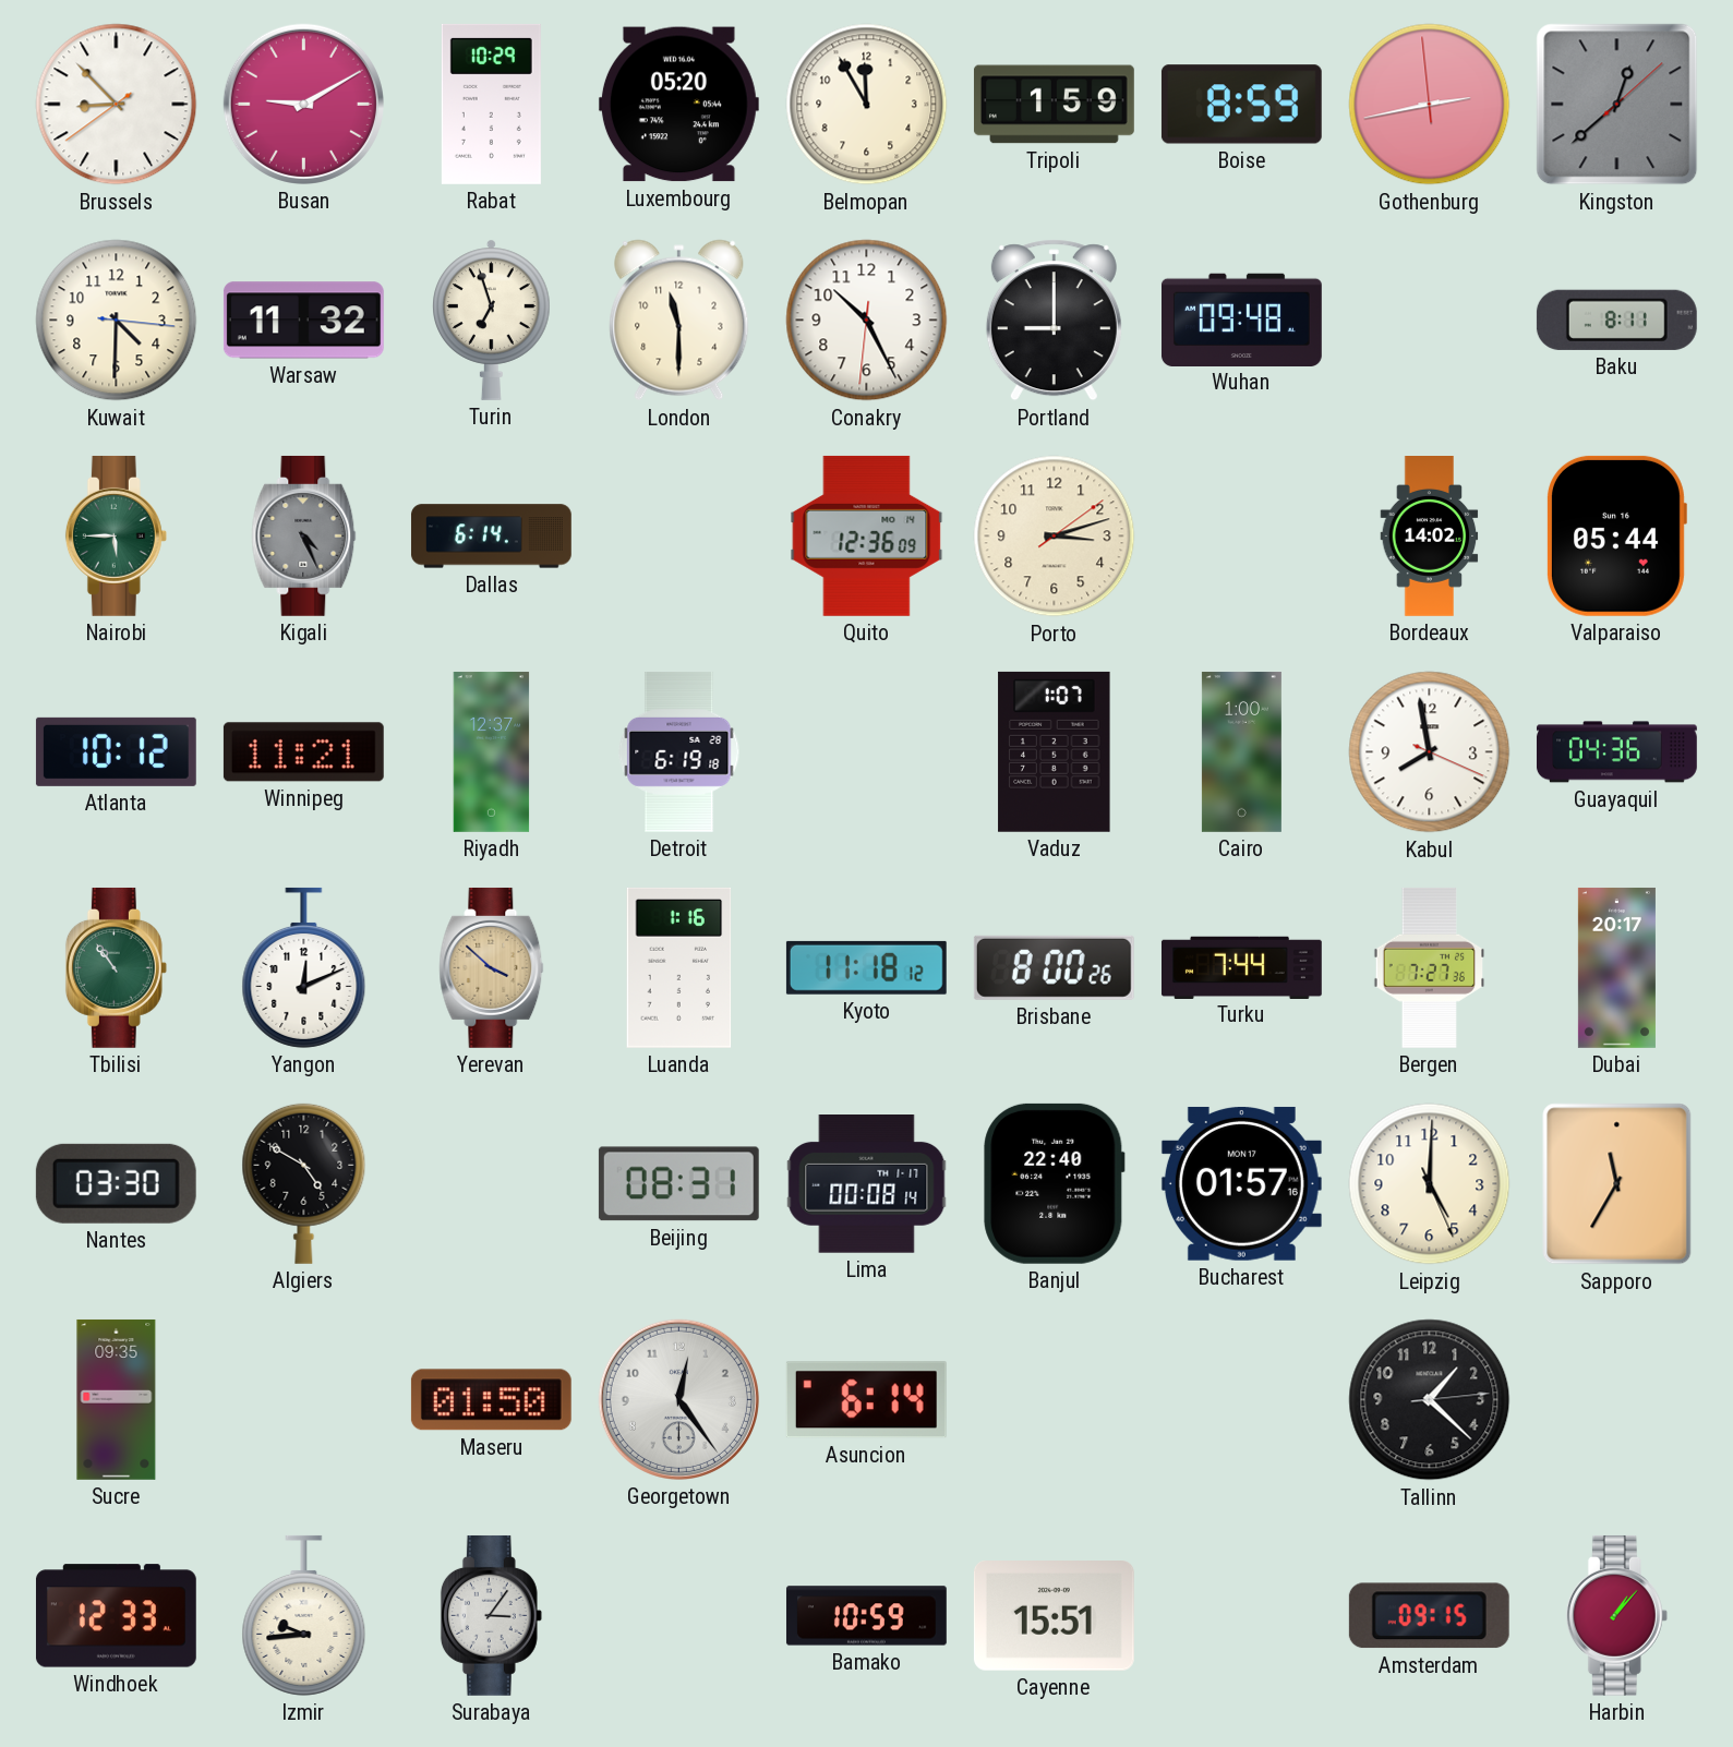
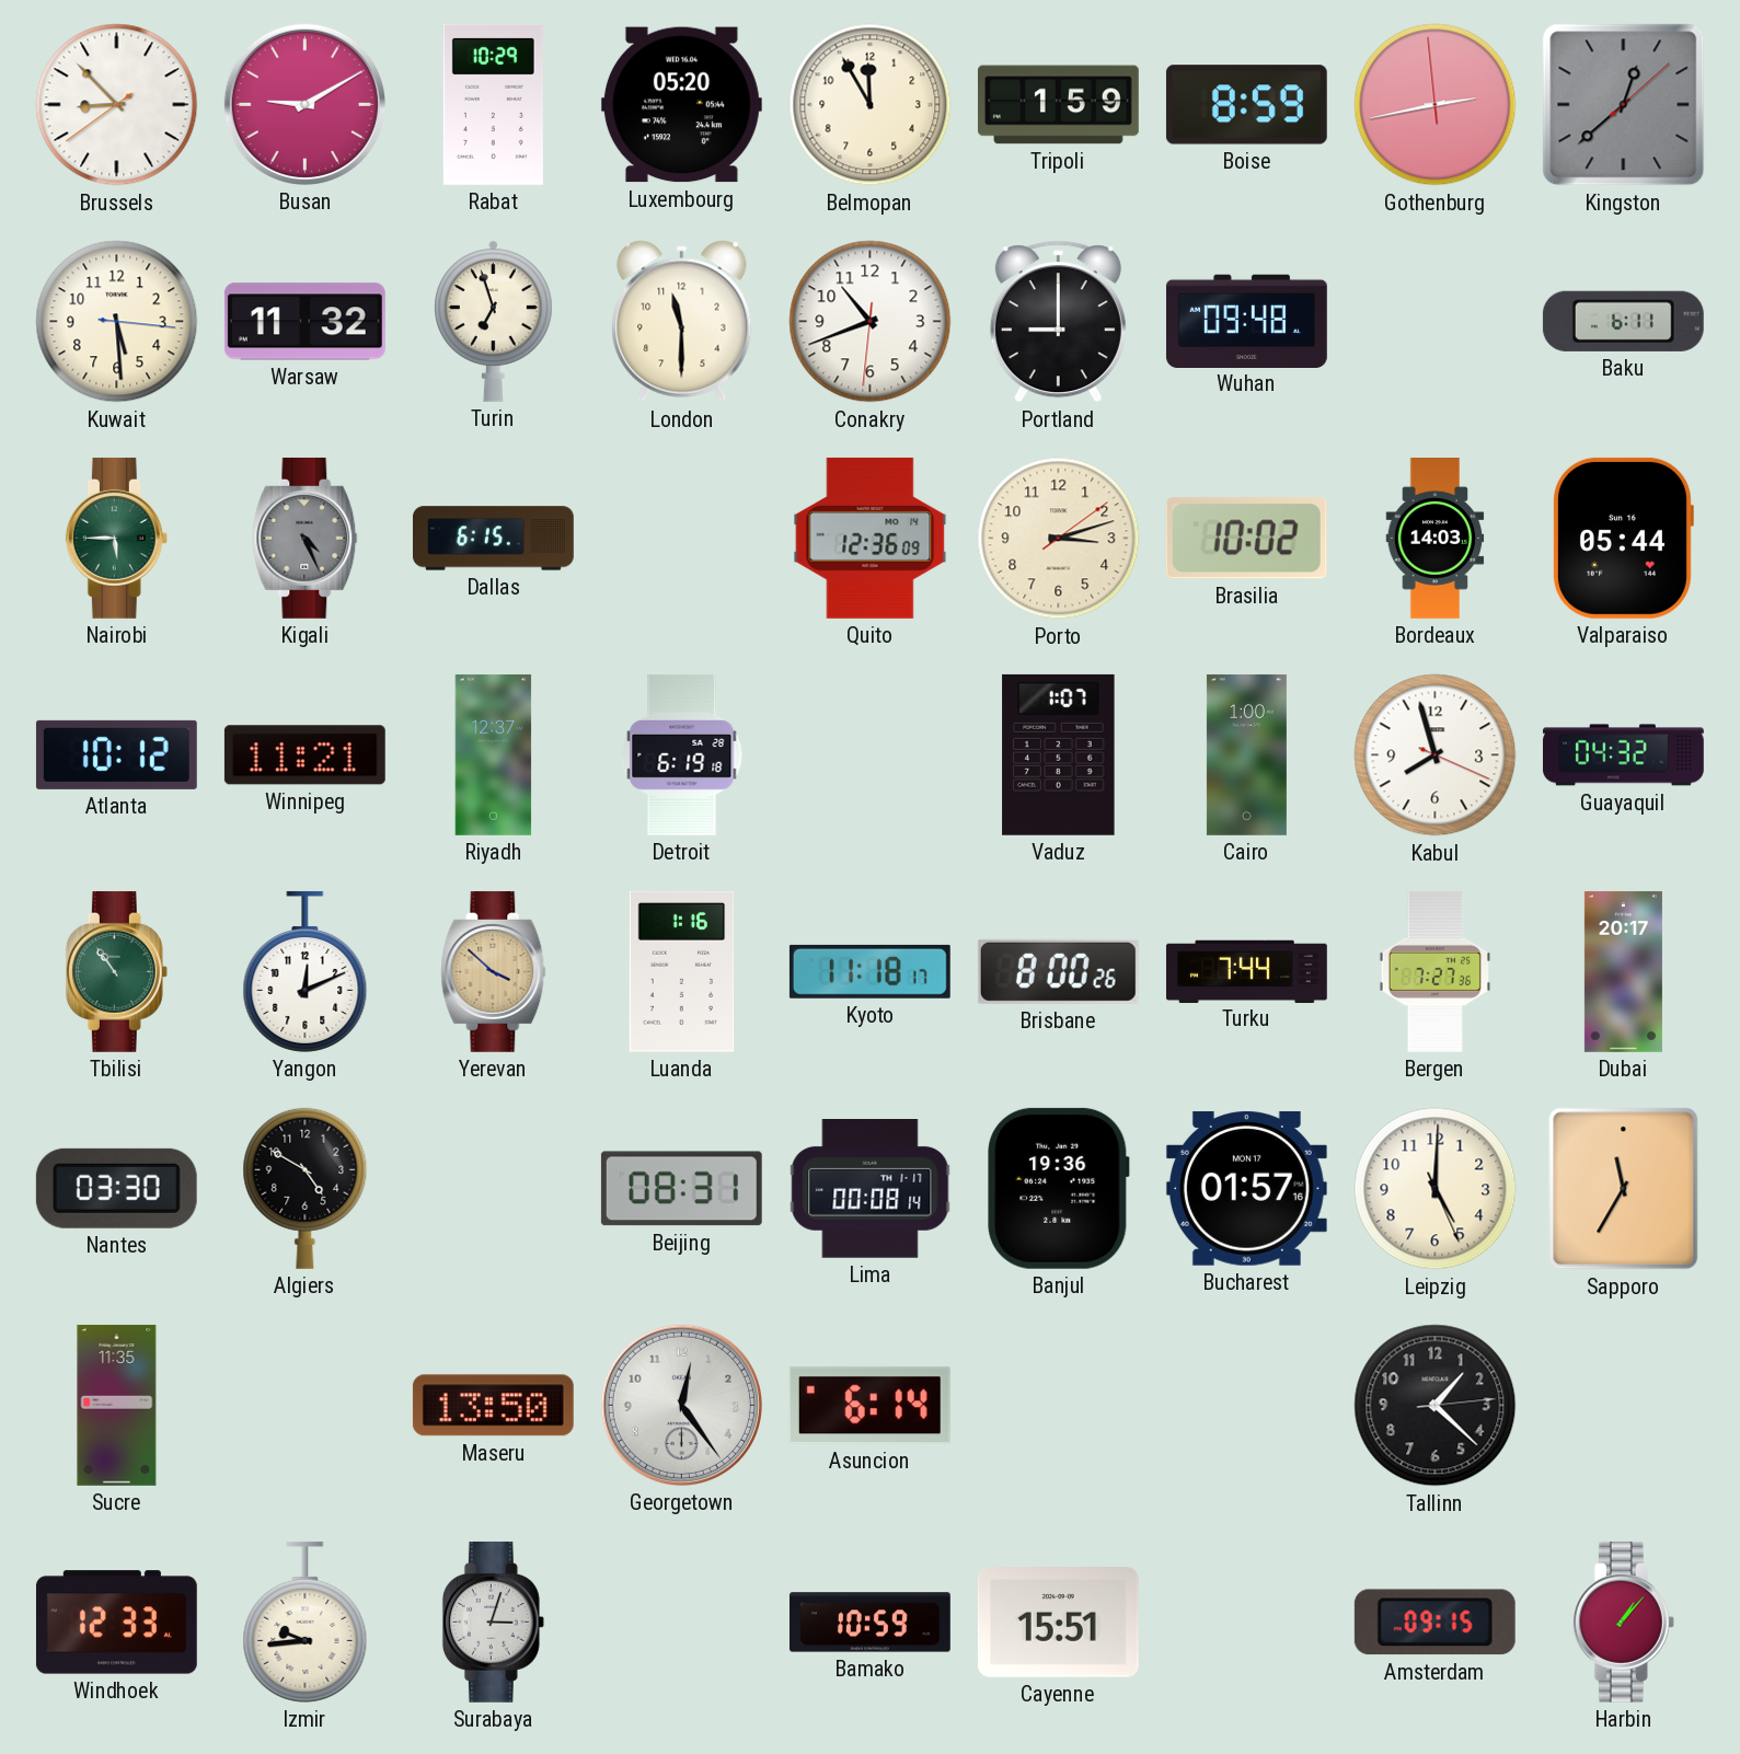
Kuwait: 4:30 -> 5:29 (117, 322)
Conakry: 10:25 -> 10:41 (871, 322)
Baku: 8:11 -> 6:11 (1623, 321)
Dallas: 6:14 -> 6:15 (493, 539)
Brasilia: none -> 10:02 (1246, 539)
Bordeaux: 14:02 -> 14:03 (1436, 539)
Kabul: 7:58 -> 7:57 (1436, 755)
Guayaquil: 04:36 -> 04:32 (1624, 755)
Kyoto: 11:18:12 -> 11:18:17 (869, 971)
Banjul: 22:40 -> 19:36 (1059, 1188)
Sucre: 09:35 -> 11:35 (117, 1405)
Maseru: 01:50 -> 13:50 (493, 1406)
Surabaya: 3:06 -> 3:03 (493, 1622)
